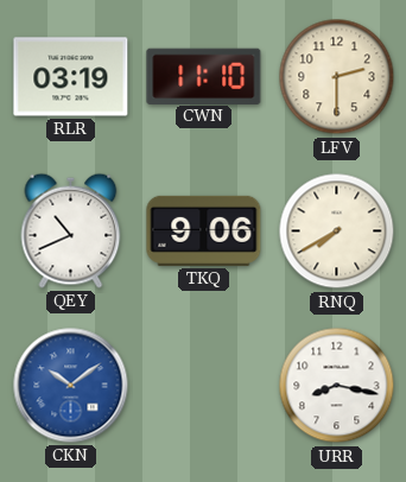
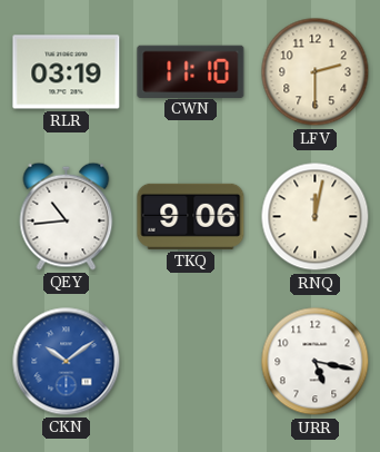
QEY: 10:41 -> 10:44 (67, 216)
RNQ: 7:40 -> 12:02 (316, 217)
URR: 8:17 -> 5:17 (316, 362)
